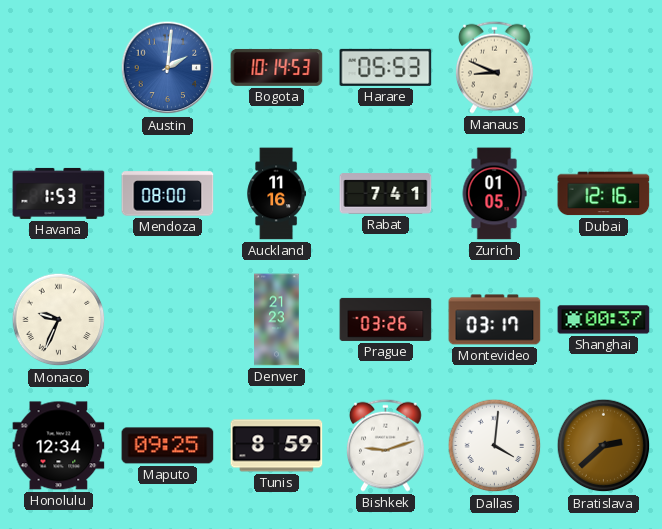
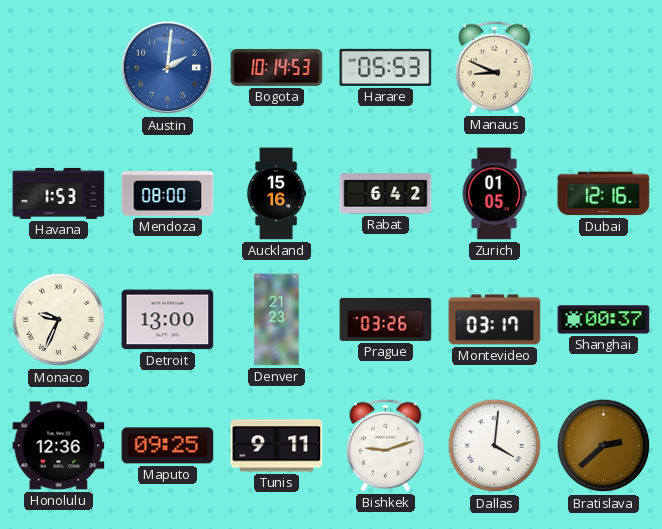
Auckland: 11:16 -> 15:16 (276, 194)
Rabat: 7:41 -> 6:42 (386, 194)
Detroit: none -> 13:00 (168, 320)
Honolulu: 12:34 -> 12:36 (59, 446)
Tunis: 8:59 -> 9:11 (277, 446)
